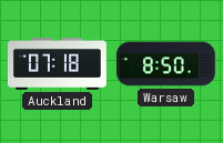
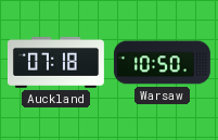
Warsaw: 8:50 -> 10:50 (162, 63)
